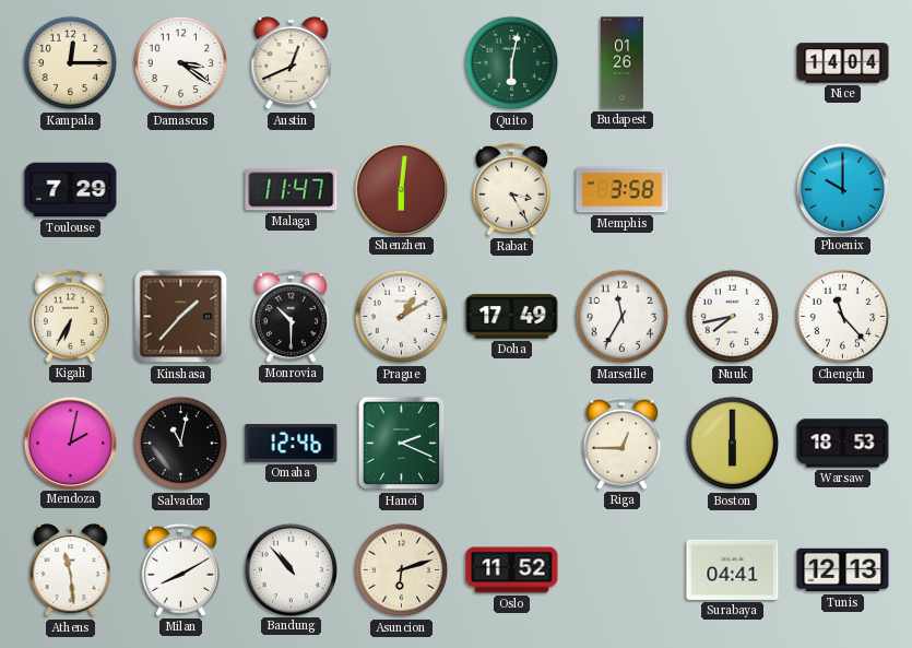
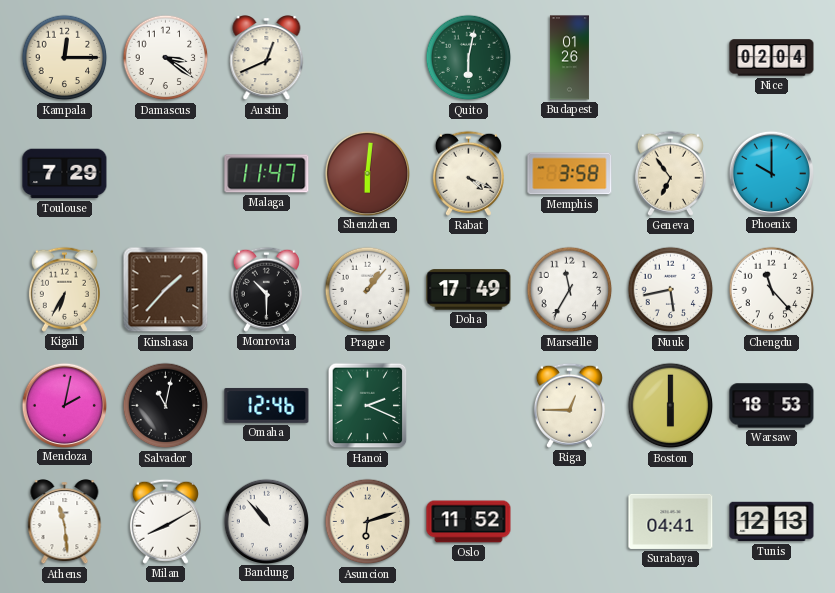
Nice: 14:04 -> 02:04 (772, 58)
Rabat: 3:25 -> 4:19 (468, 173)
Geneva: none -> 6:54 (670, 173)
Prague: 1:10 -> 1:07 (368, 290)
Nuuk: 7:43 -> 5:43 (671, 290)
